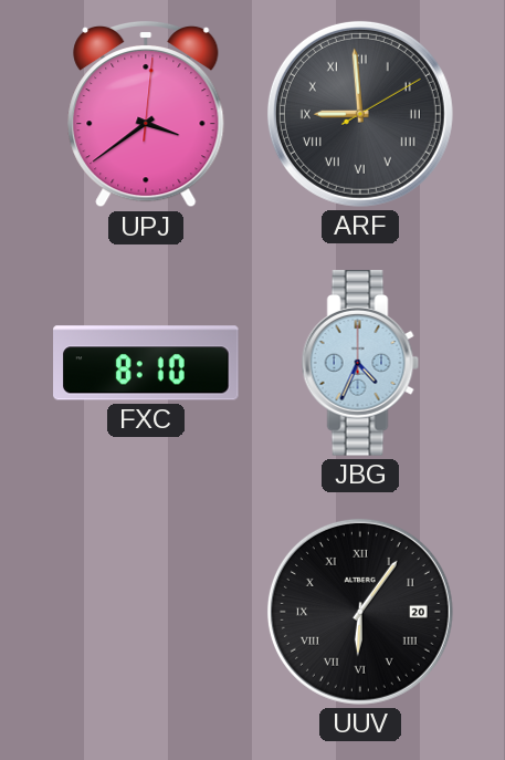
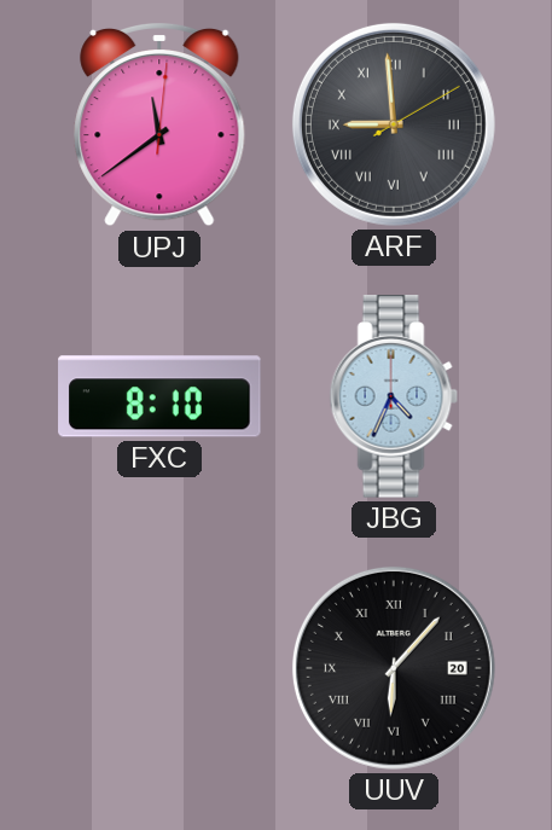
UPJ: 3:39 -> 11:39 (159, 124)
UUV: 6:06 -> 6:07 (394, 668)
